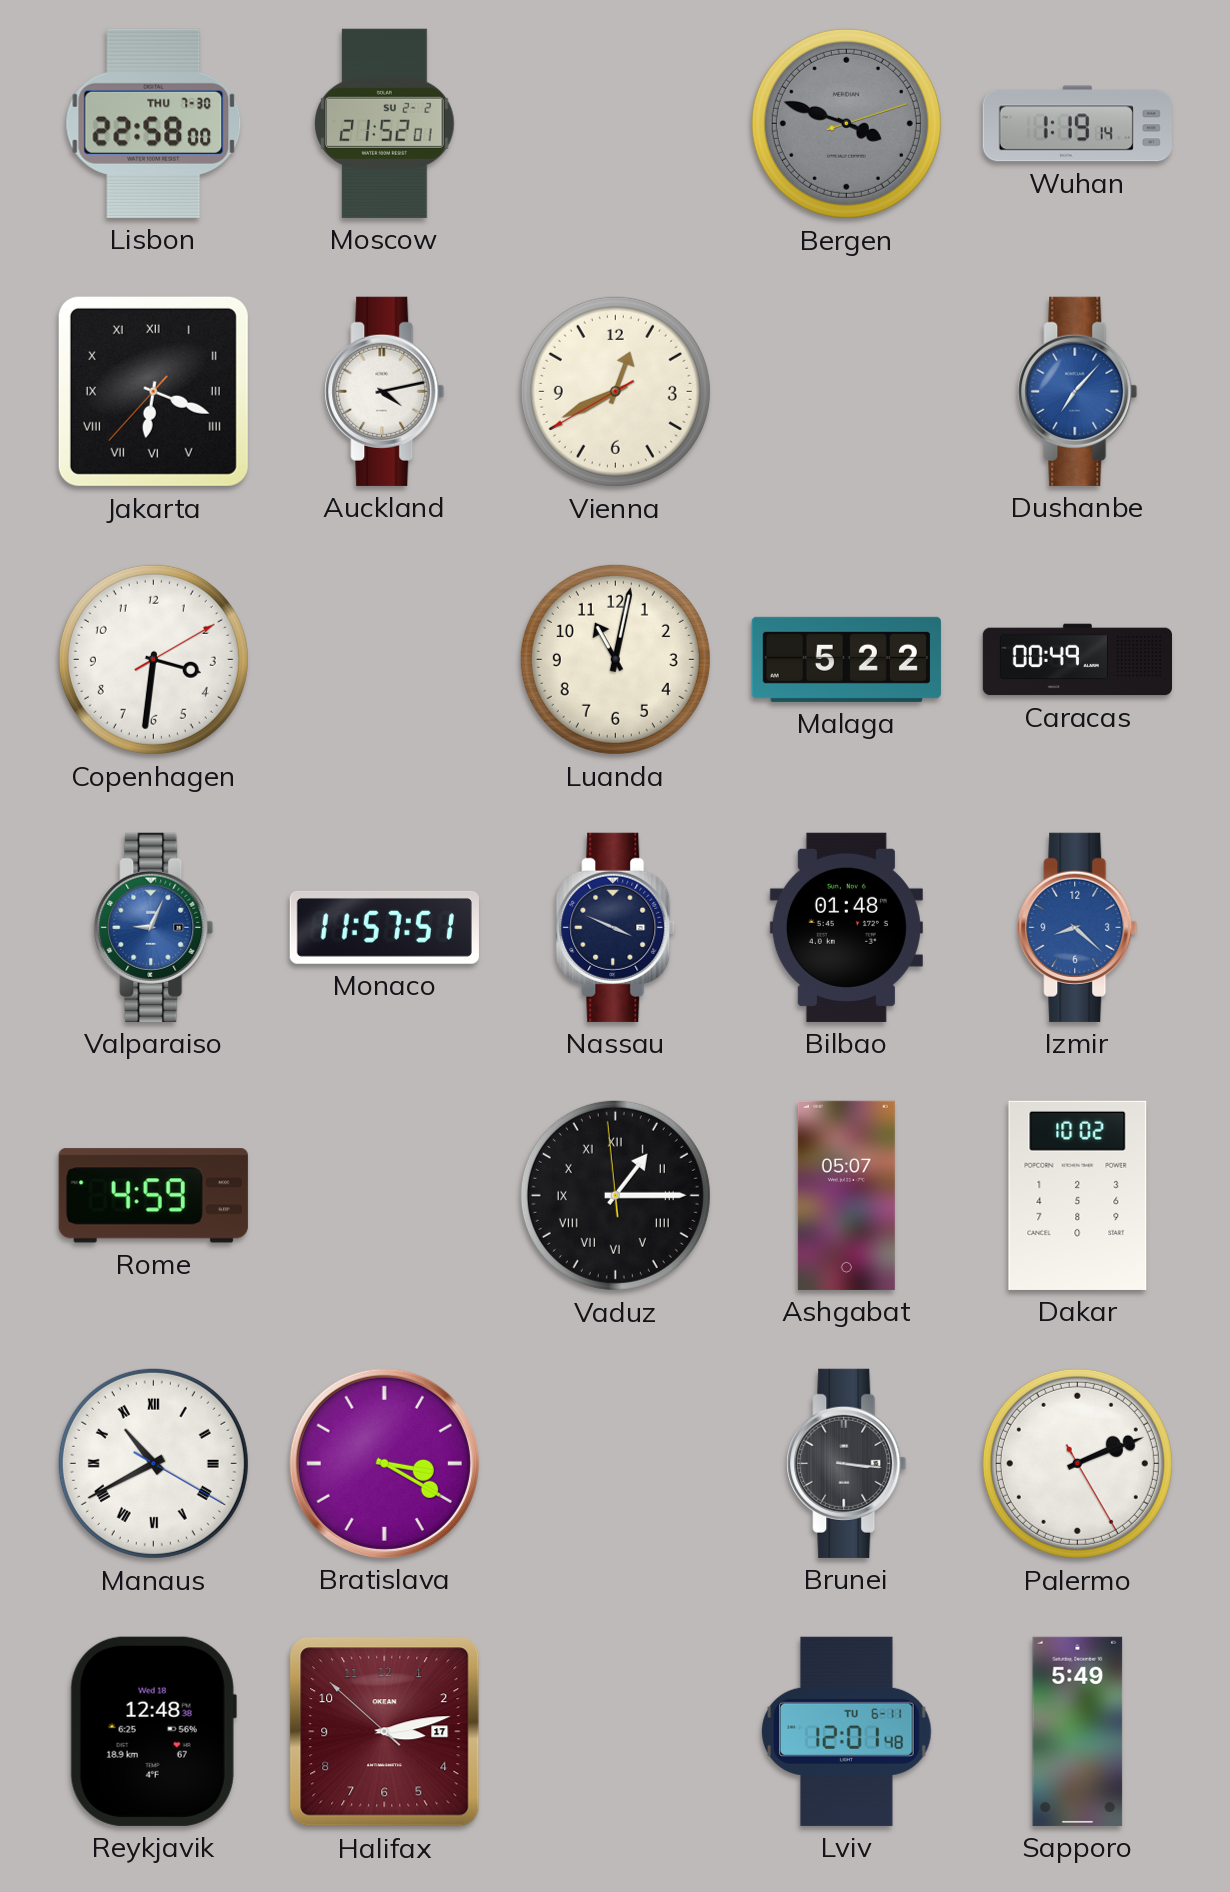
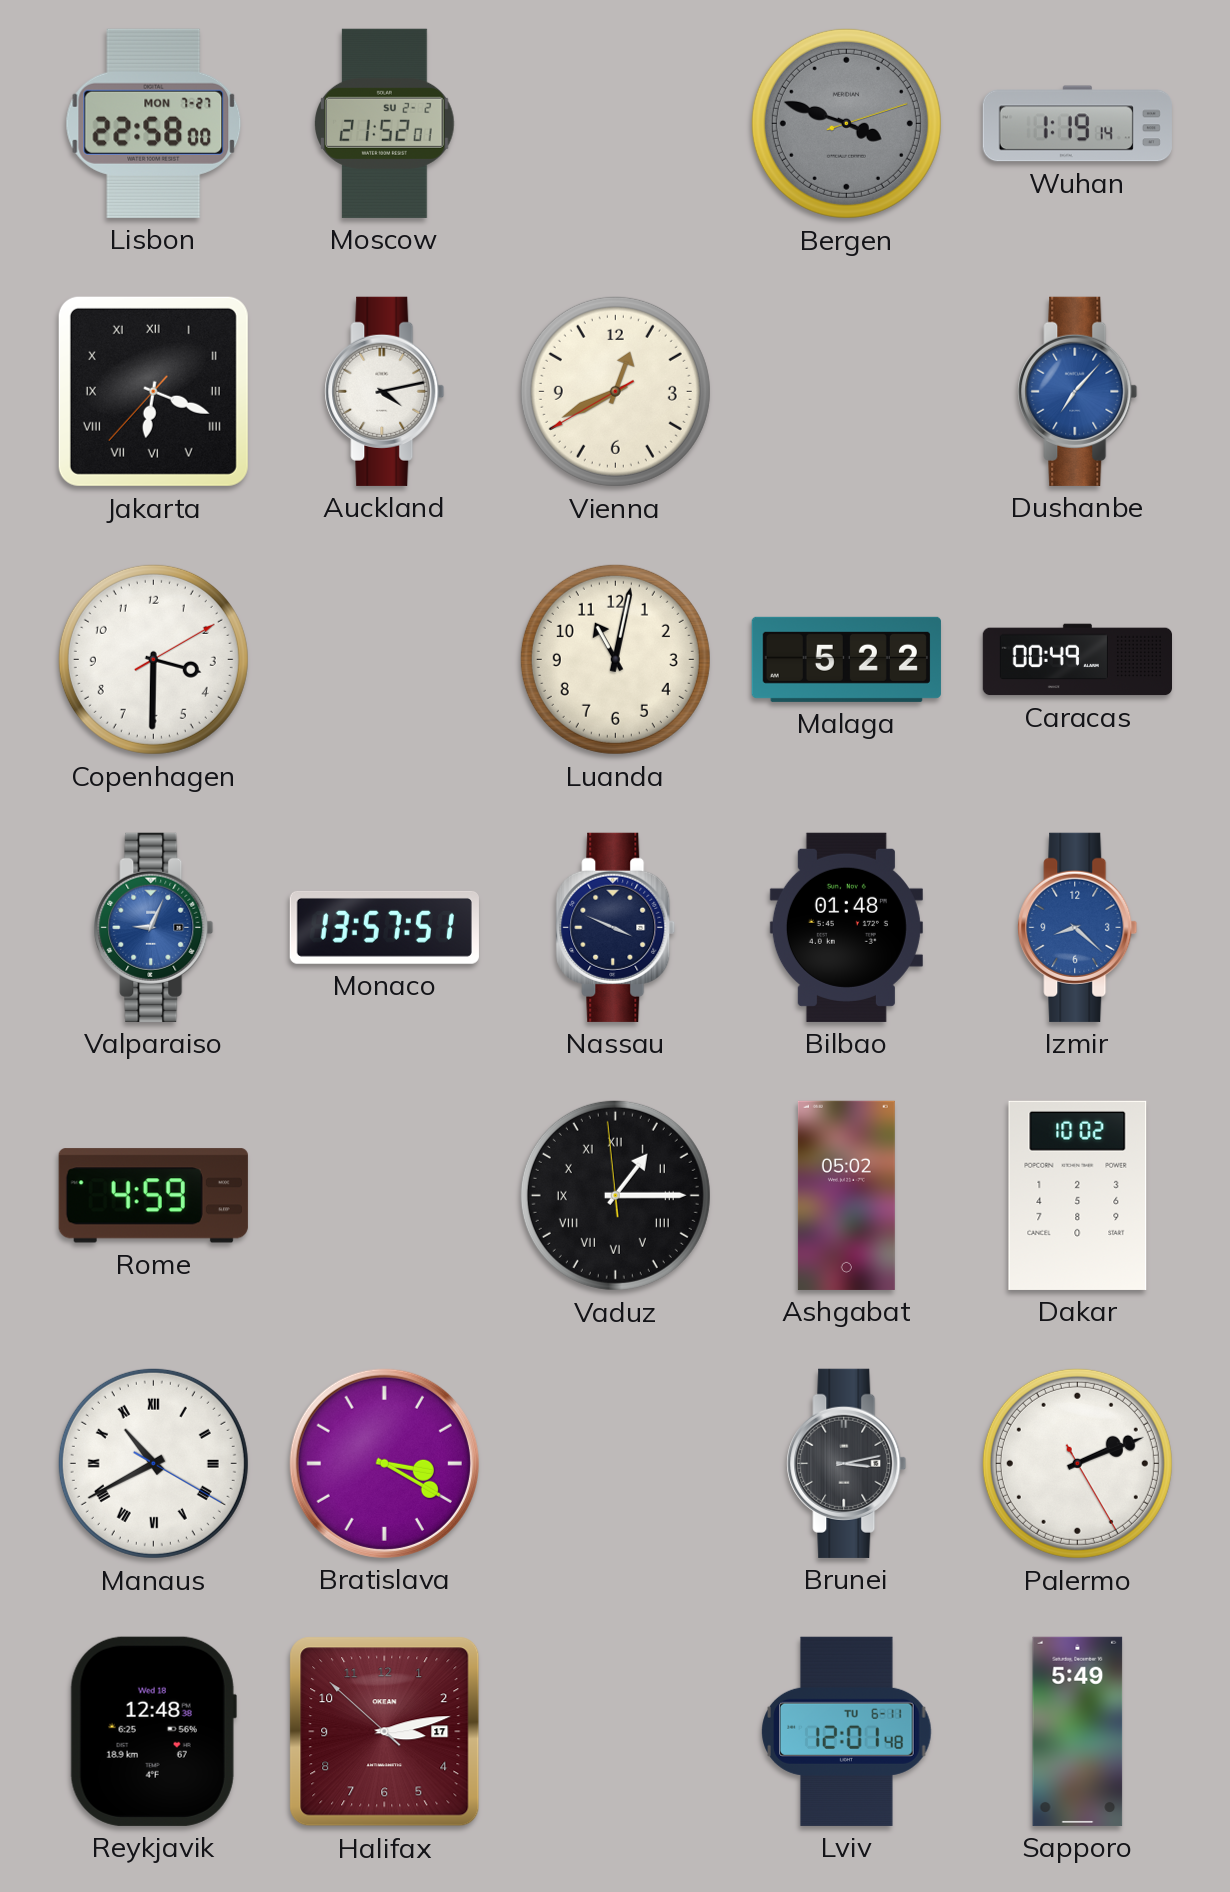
Lisbon date: THU 7-30 -> MON 7-27 (154, 123)
Copenhagen: 3:31 -> 3:30 (153, 659)
Monaco: 11:57 -> 13:57 (384, 927)
Ashgabat: 05:07 -> 05:02 (846, 1195)
Brunei: 3:16 -> 3:13 (847, 1463)
